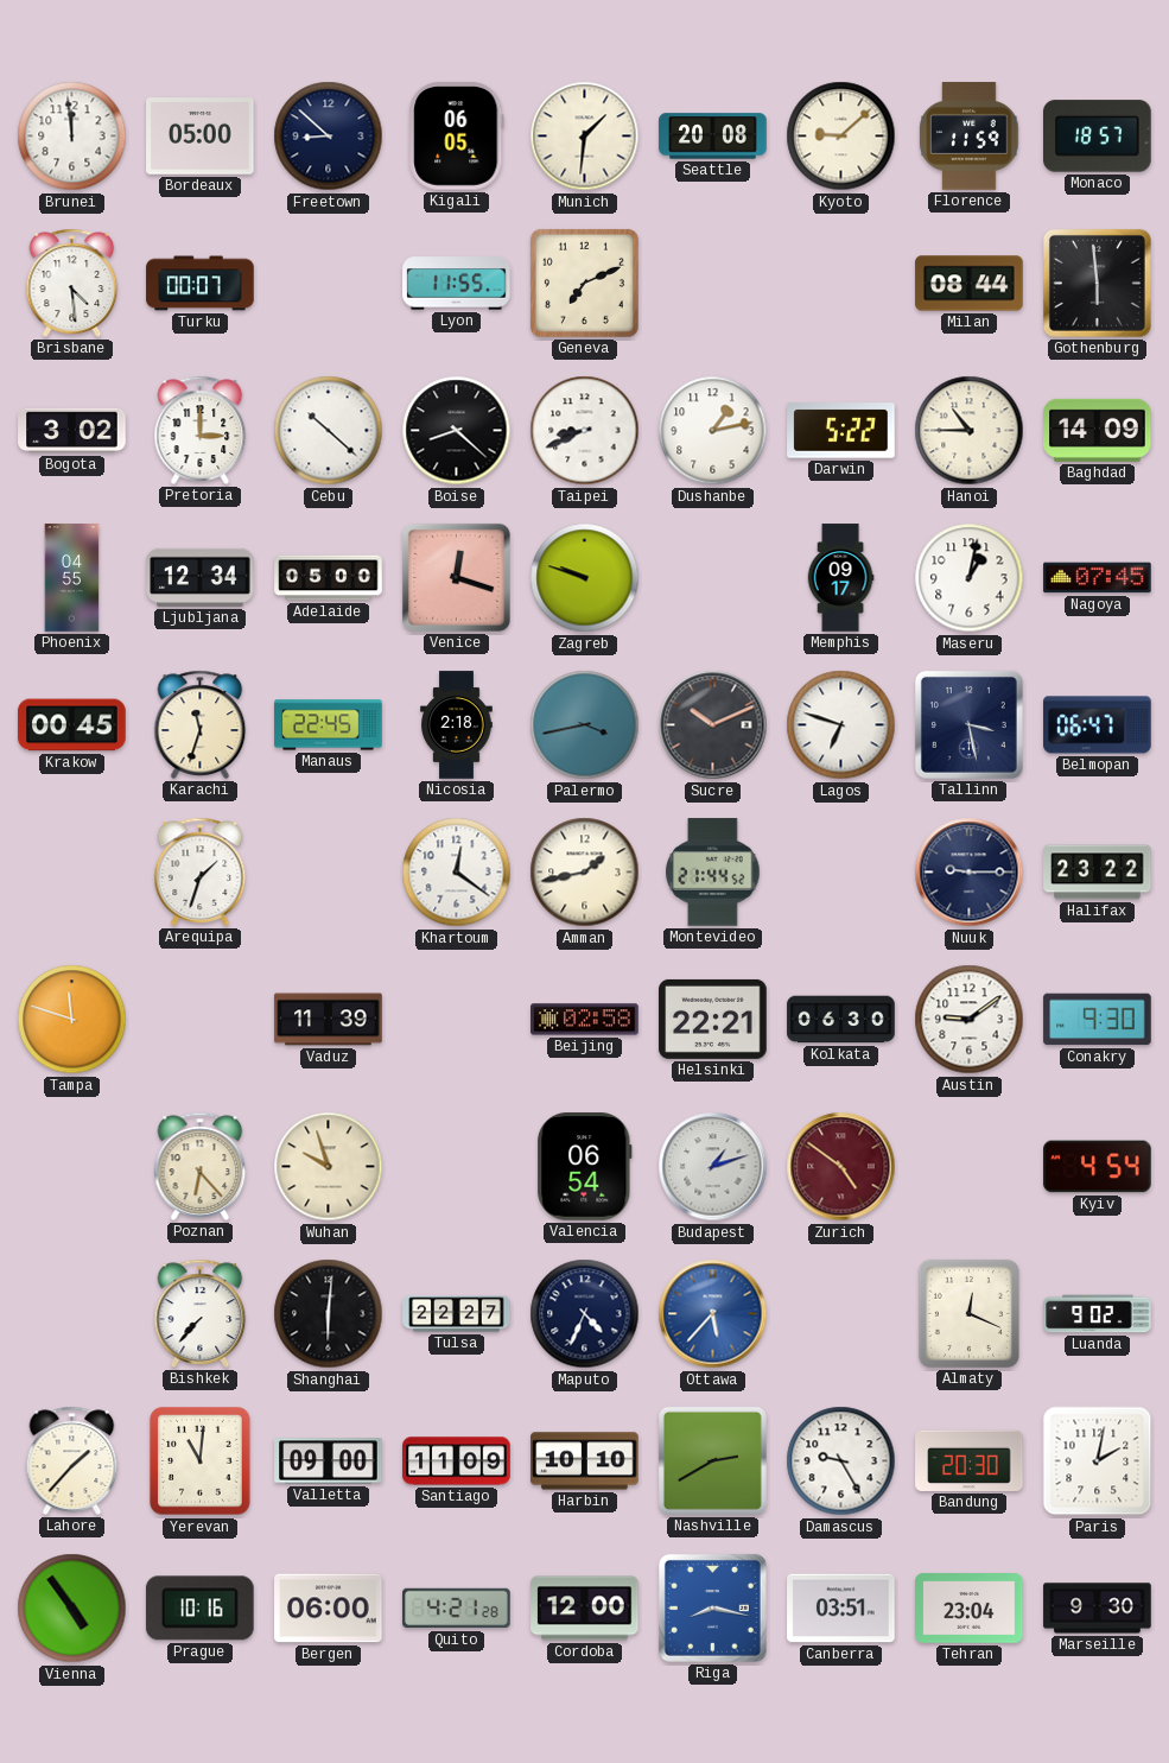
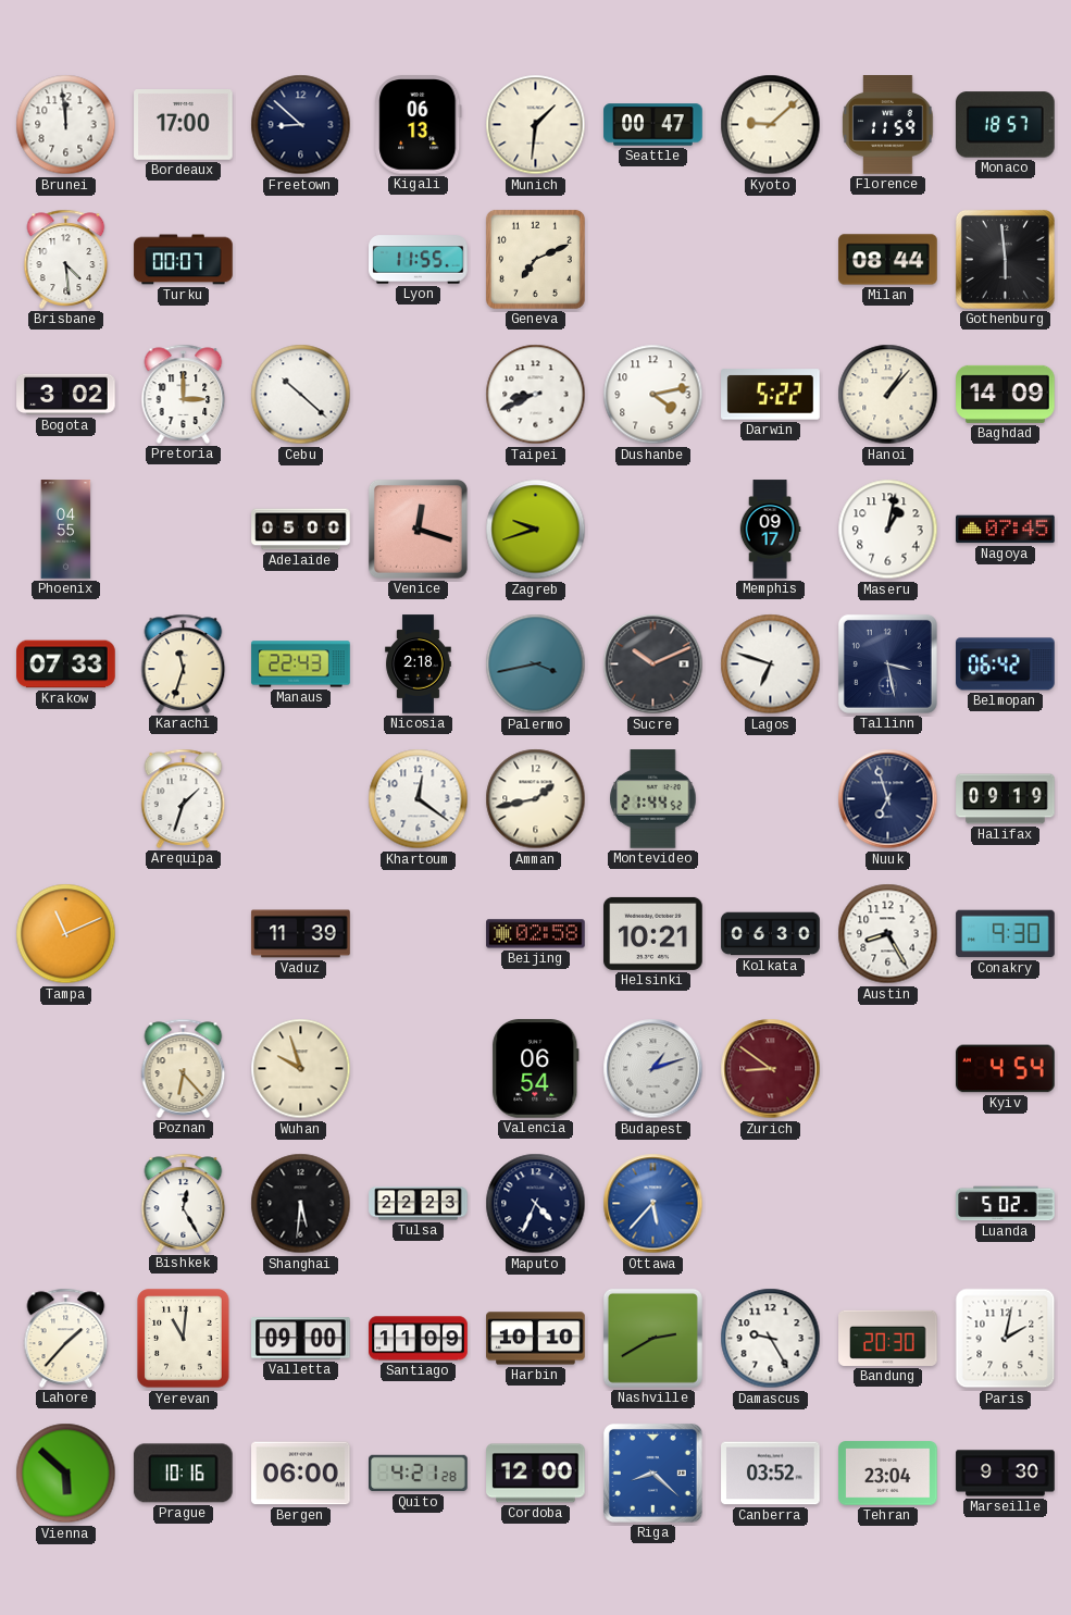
Bordeaux: 05:00 -> 17:00 (184, 125)
Kigali: 06:05 -> 06:13 (419, 125)
Seattle: 20:08 -> 00:47 (653, 125)
Boise: 8:22 -> none (457, 431)
Dushanbe: 1:13 -> 4:13 (653, 395)
Hanoi: 10:45 -> 1:07 (888, 395)
Ljubljana: 12:34 -> none (201, 577)
Zagreb: 9:48 -> 9:42 (536, 530)
Krakow: 00:45 -> 07:33 (66, 664)
Manaus: 22:45 -> 22:43 (301, 664)
Belmopan: 06:47 -> 06:42 (1006, 664)
Nuuk: 9:15 -> 6:57 (888, 799)
Halifax: 23:22 -> 09:19 (1006, 799)
Tampa: 11:48 -> 11:11 (66, 934)
Helsinki: 22:21 -> 10:21 (653, 933)
Austin: 9:09 -> 8:25 (888, 934)
Zurich: 4:51 -> 8:51 (771, 1069)
Bishkek: 7:37 -> 12:25 (184, 1203)
Shanghai: 6:01 -> 5:31 (301, 1204)
Tulsa: 22:27 -> 22:23 (419, 1204)
Almaty: 12:19 -> none (968, 1313)
Luanda: 9:02 -> 5:02 (1006, 1204)
Vienna: 4:54 -> 5:52 (66, 1474)
Riga: 8:17 -> 8:22 (652, 1473)
Canberra: 03:51 -> 03:52 (771, 1474)
